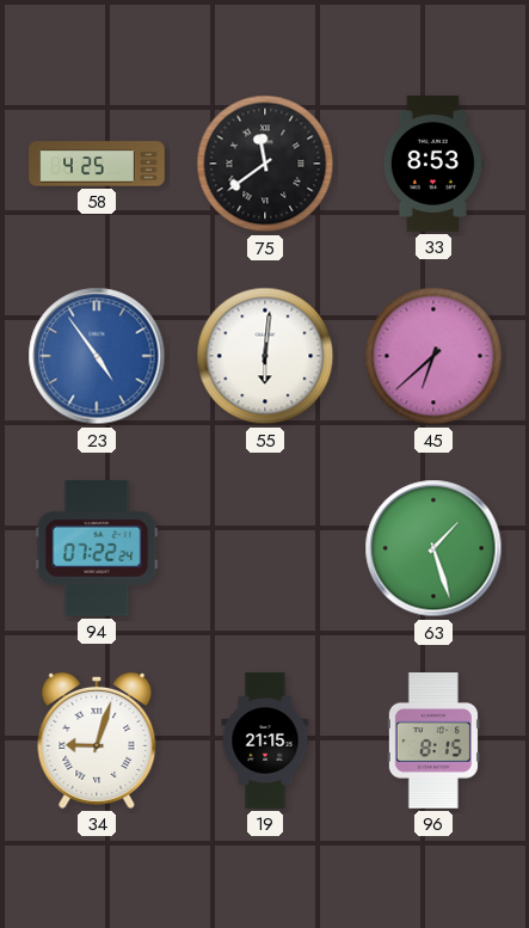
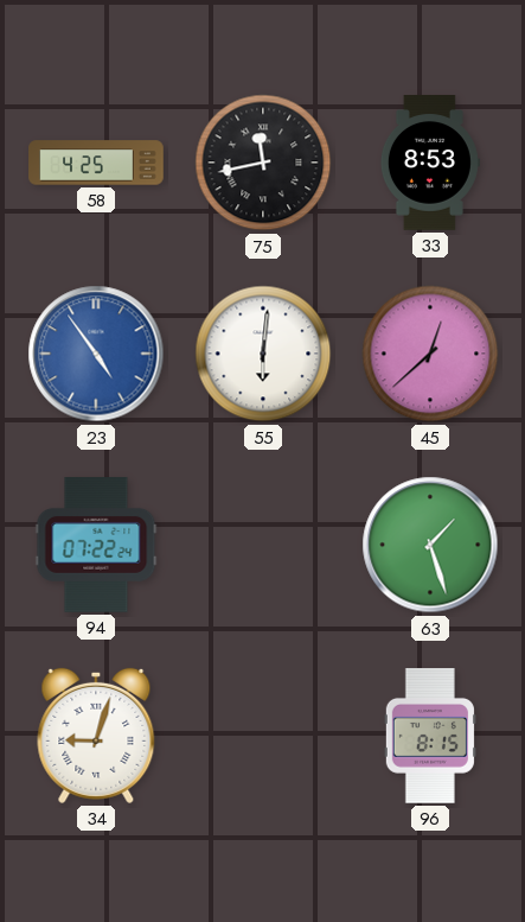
75: 11:39 -> 11:43 (263, 163)
45: 6:38 -> 12:38 (430, 354)
19: 21:15 -> none (265, 740)
